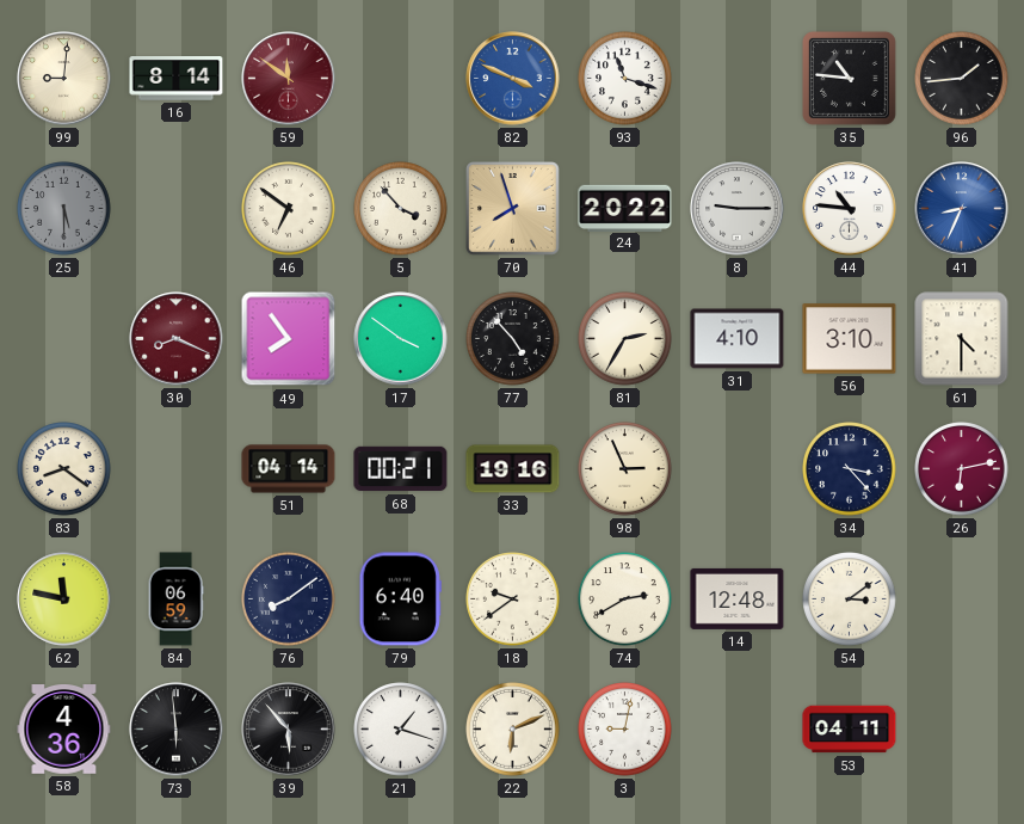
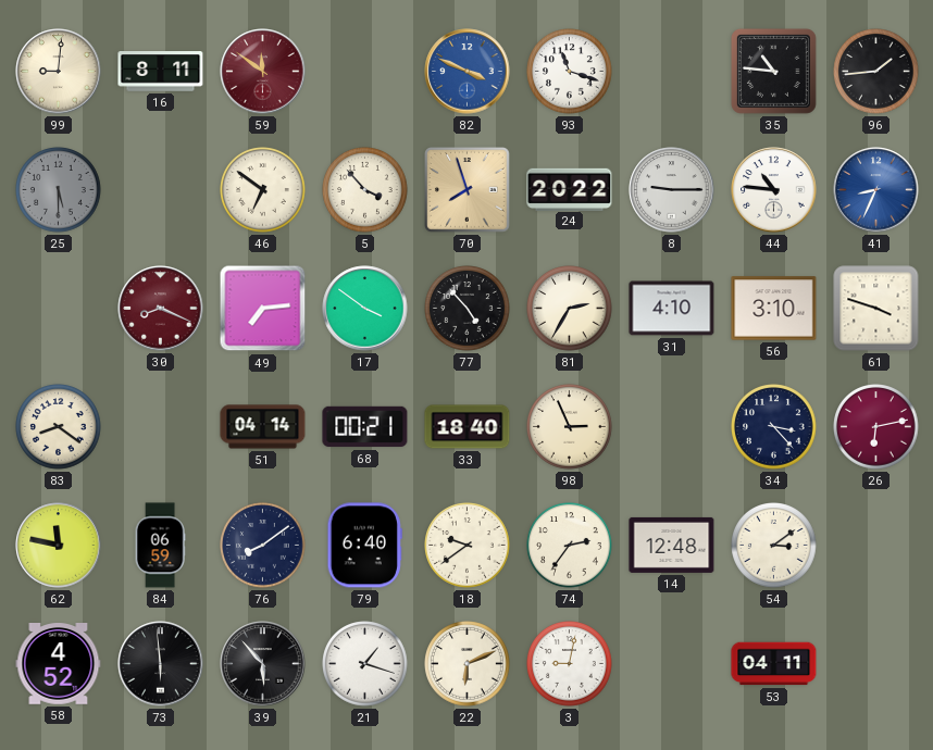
16: 8:14 -> 8:11 (161, 72)
49: 7:54 -> 7:14 (263, 309)
61: 4:30 -> 3:48 (876, 309)
33: 19:16 -> 18:40 (468, 427)
74: 2:40 -> 2:36 (570, 546)
58: 4:36 -> 4:52 (59, 664)
